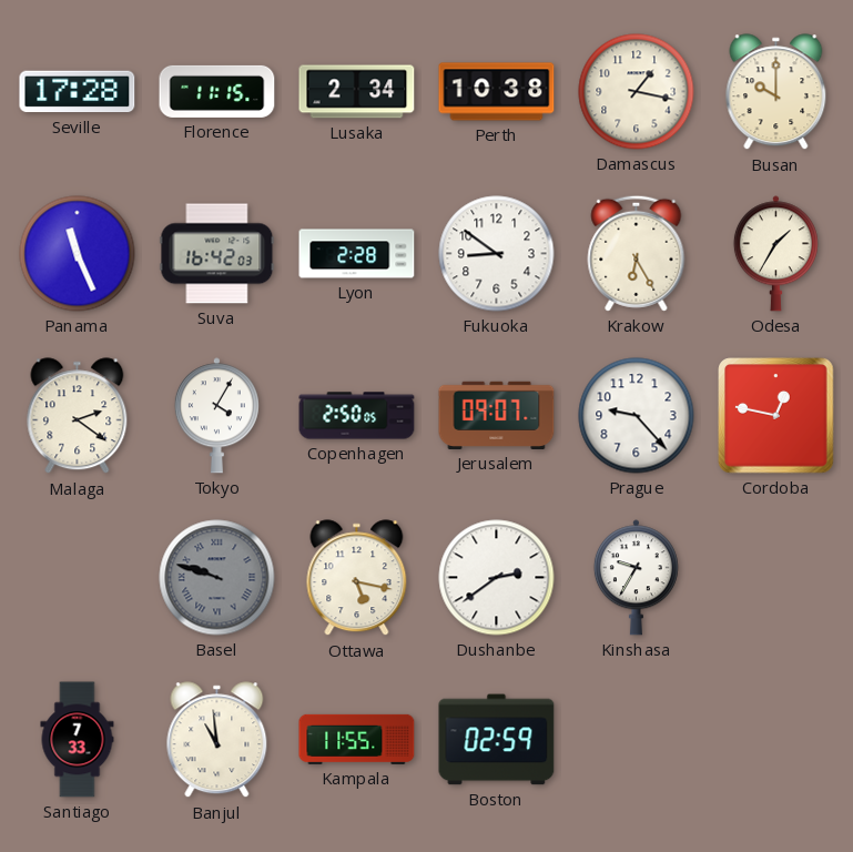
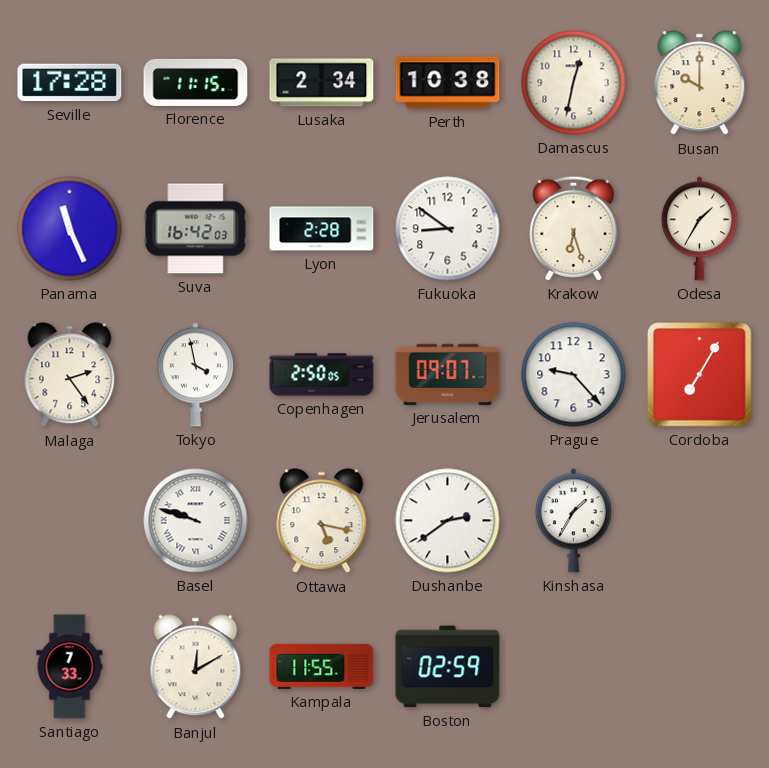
Damascus: 1:17 -> 12:32 (574, 83)
Krakow: 6:25 -> 6:27 (574, 228)
Malaga: 2:21 -> 2:24 (70, 375)
Tokyo: 4:05 -> 3:58 (195, 375)
Cordoba: 12:47 -> 7:05 (700, 375)
Basel dial: grey -> white (196, 521)
Kinshasa: 9:35 -> 1:35 (573, 521)
Banjul: 10:59 -> 12:10 (196, 667)
